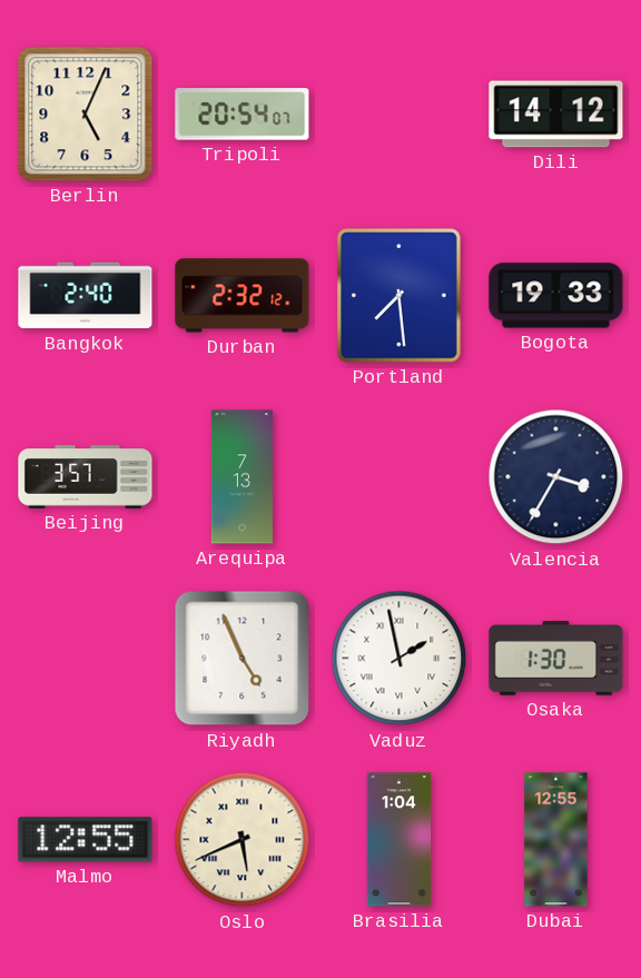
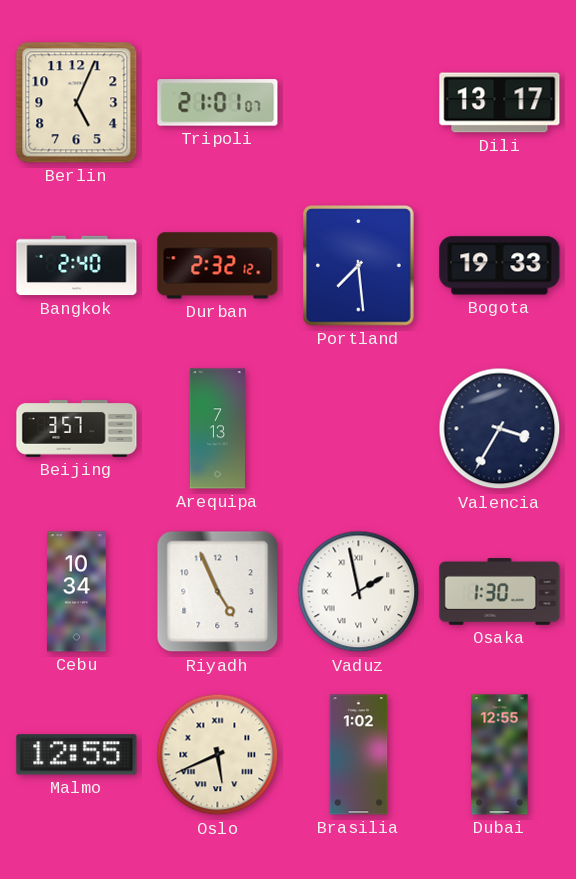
Tripoli: 20:54 -> 21:01 (218, 103)
Dili: 14:12 -> 13:17 (500, 103)
Cebu: none -> 10:34 (77, 592)
Brasilia: 1:04 -> 1:02 (359, 755)
